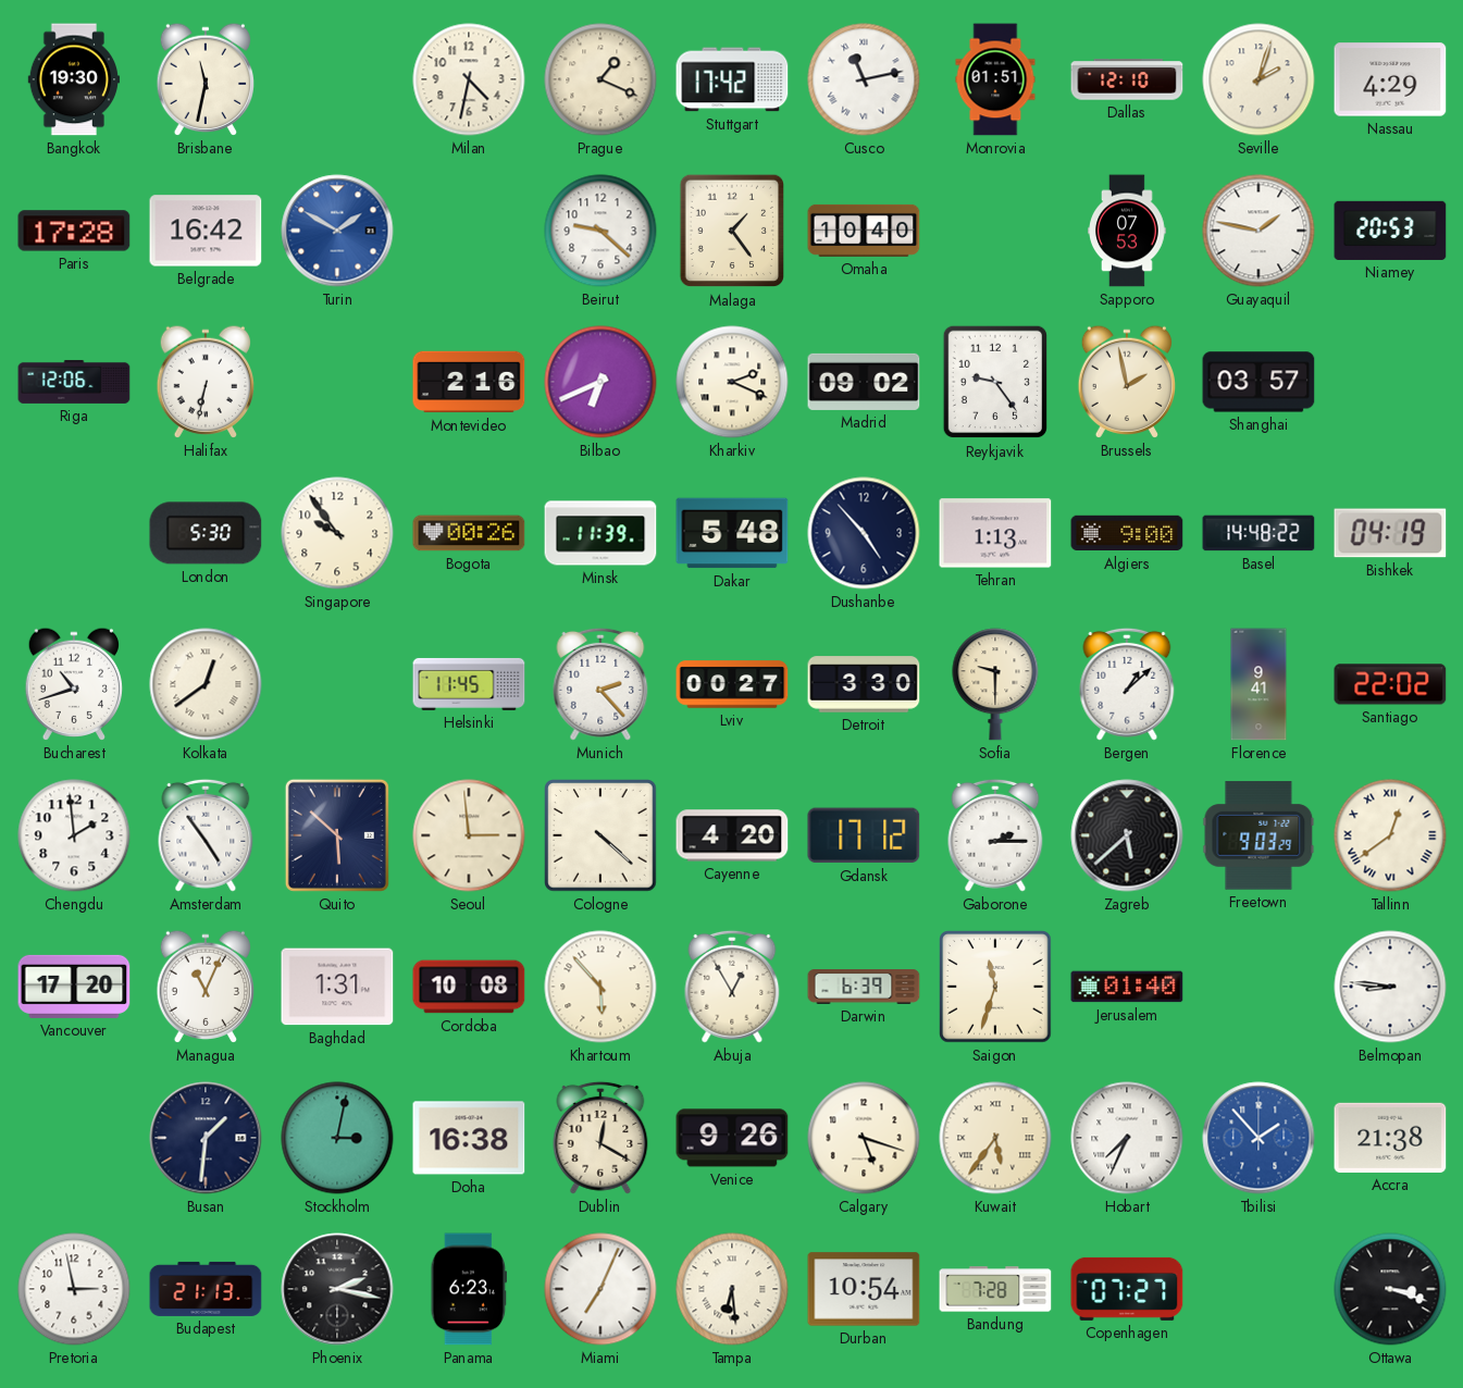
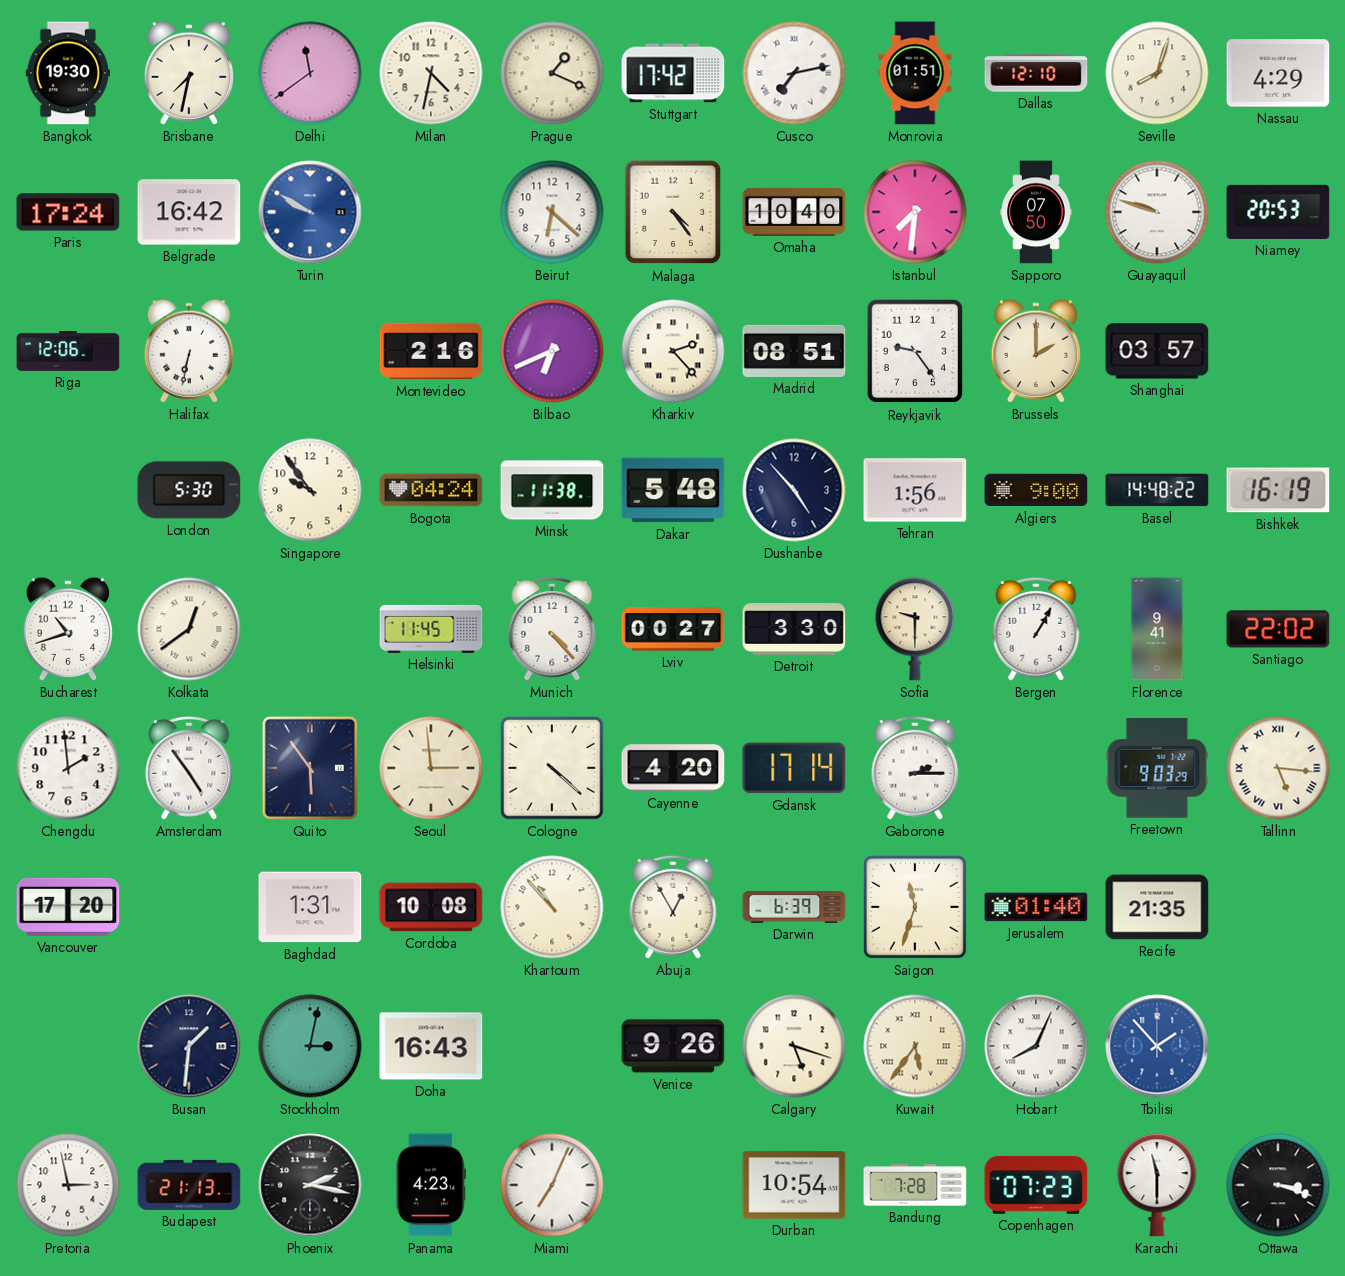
Brisbane: 11:32 -> 7:32 (189, 73)
Delhi: none -> 11:39 (310, 73)
Cusco: 11:13 -> 7:13 (794, 73)
Seville: 2:03 -> 8:03 (1157, 73)
Paris: 17:28 -> 17:24 (68, 212)
Turin: 1:50 -> 9:50 (310, 212)
Beirut: 9:22 -> 6:22 (552, 212)
Malaga: 1:24 -> 4:24 (672, 212)
Istanbul: none -> 7:31 (915, 212)
Sapporo: 07:53 -> 07:50 (1037, 212)
Guayaquil: 1:47 -> 9:48 (1157, 212)
Kharkiv: 2:19 -> 2:23 (673, 351)
Madrid: 09:02 -> 08:51 (794, 351)
Brussels: 1:58 -> 2:00 (1036, 351)
Bogota: 00:26 -> 04:24 (431, 490)
Minsk: 11:39 -> 11:38 (552, 490)
Tehran: 1:13 -> 1:56 (915, 490)
Bishkek: 04:19 -> 16:19 (1278, 490)
Munich: 2:23 -> 4:23 (552, 629)
Bergen: 1:08 -> 1:05 (1036, 629)
Quito: 5:52 -> 5:54 (310, 768)
Gdansk: 17:12 -> 17:14 (794, 768)
Zagreb: 5:38 -> none (1127, 835)
Tallinn: 12:39 -> 5:16 (1278, 768)
Managua: 11:04 -> none (206, 987)
Khartoum: 5:53 -> 10:53 (552, 907)
Recife: none -> 21:35 (1157, 907)
Belmopan: 8:46 -> none (1390, 987)
Doha: 16:38 -> 16:43 (431, 1046)
Dublin: 12:20 -> none (600, 1138)
Hobart: 7:34 -> 8:04 (1036, 1046)
Accra: 21:38 -> none (1390, 1138)
Panama: 6:23 -> 4:23 (431, 1185)
Tampa: 6:29 -> none (732, 1289)
Copenhagen: 07:27 -> 07:23 (1036, 1185)
Karachi: none -> 11:30 (1157, 1185)
